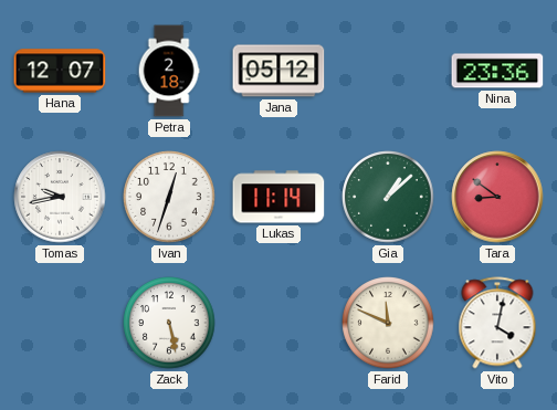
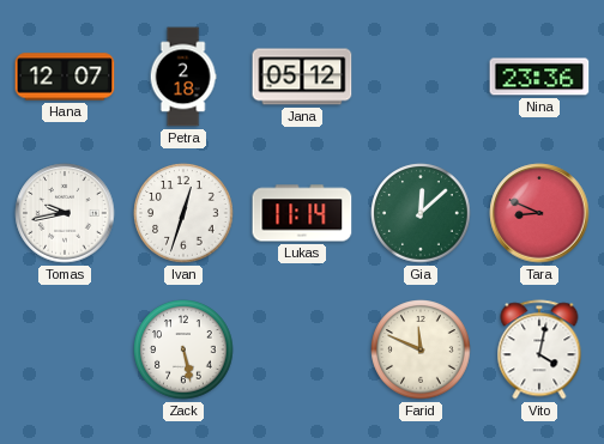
Gia: 1:08 -> 12:08 (421, 213)
Tara: 8:51 -> 8:49 (539, 213)
